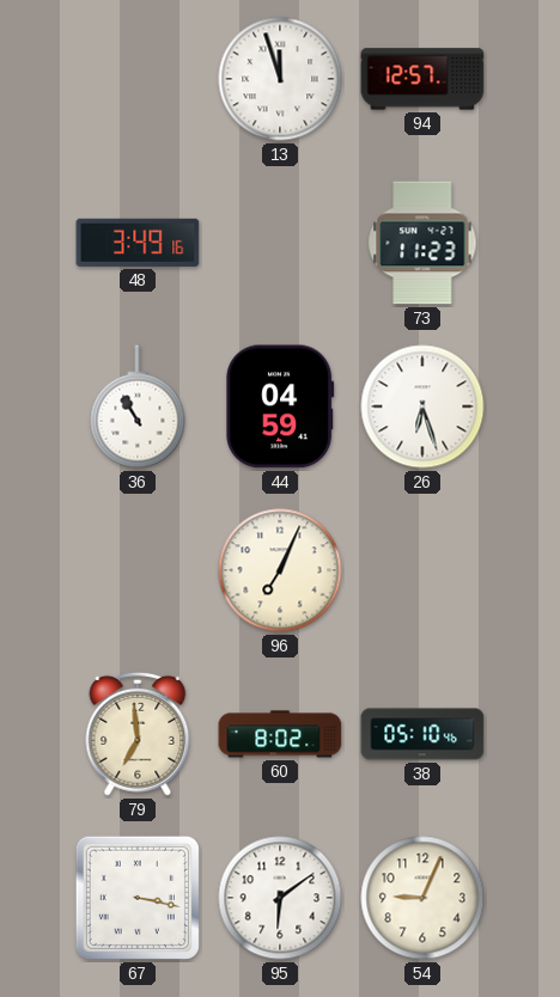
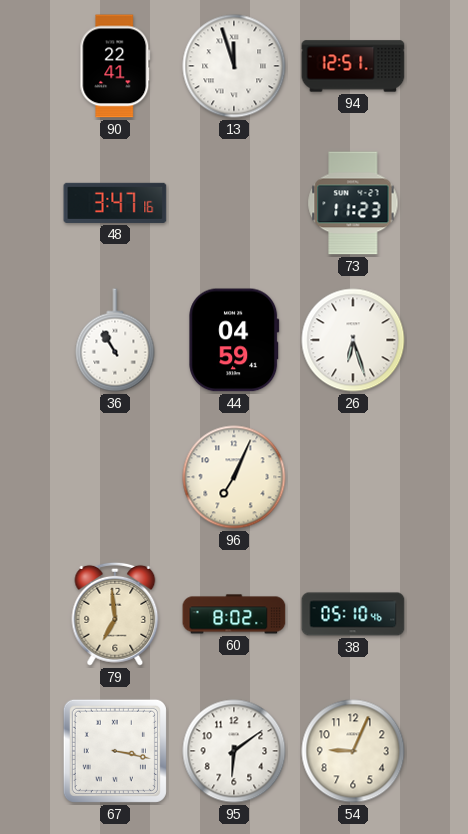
90: none -> 22:41 (115, 66)
94: 12:57 -> 12:51 (353, 66)
48: 3:49 -> 3:47 (115, 203)
